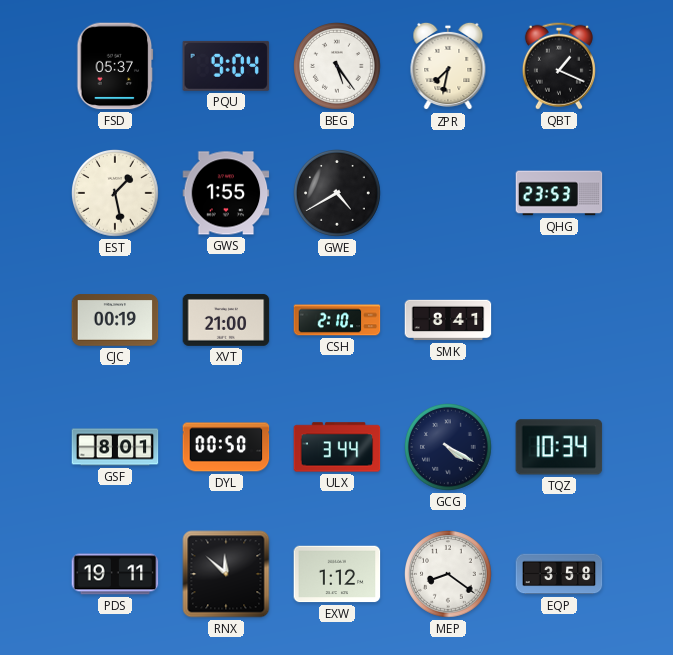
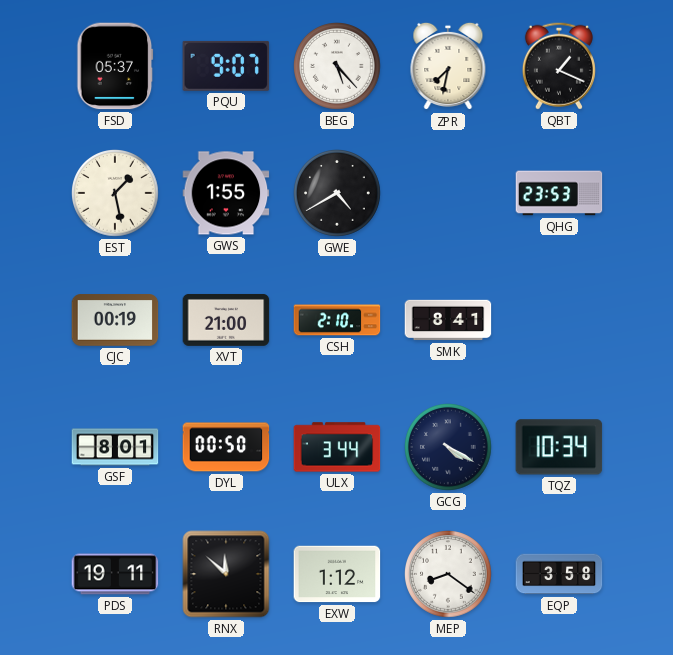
PQU: 9:04 -> 9:07 (226, 66)
BEG: 5:24 -> 5:23 (338, 67)
